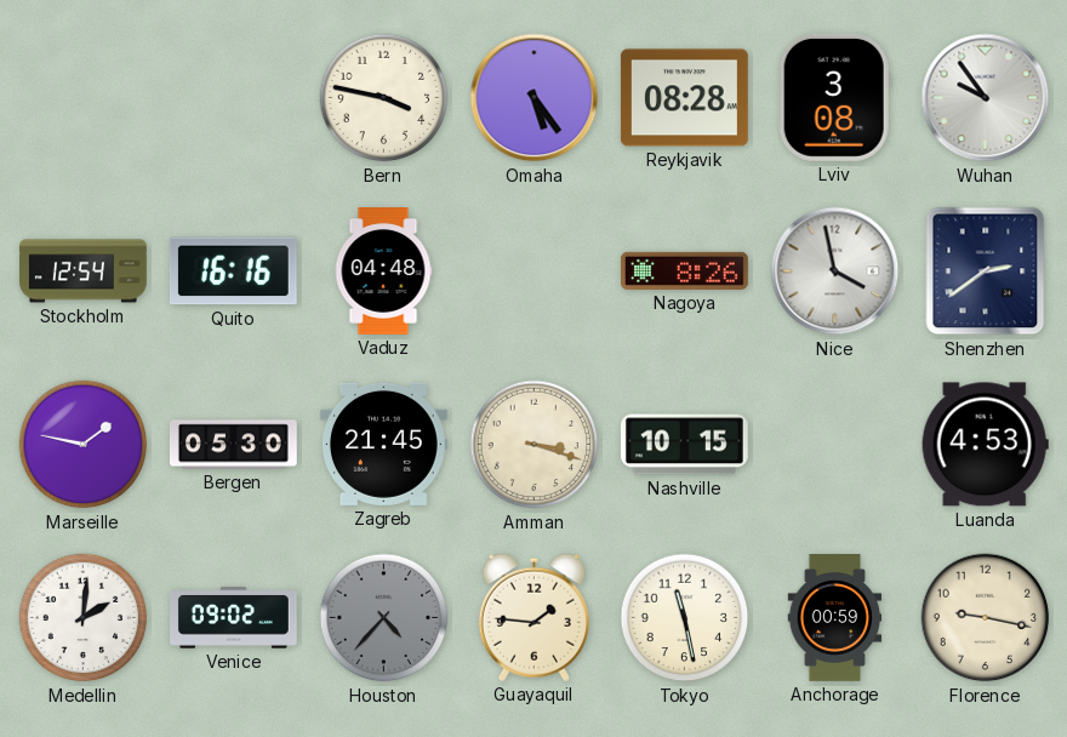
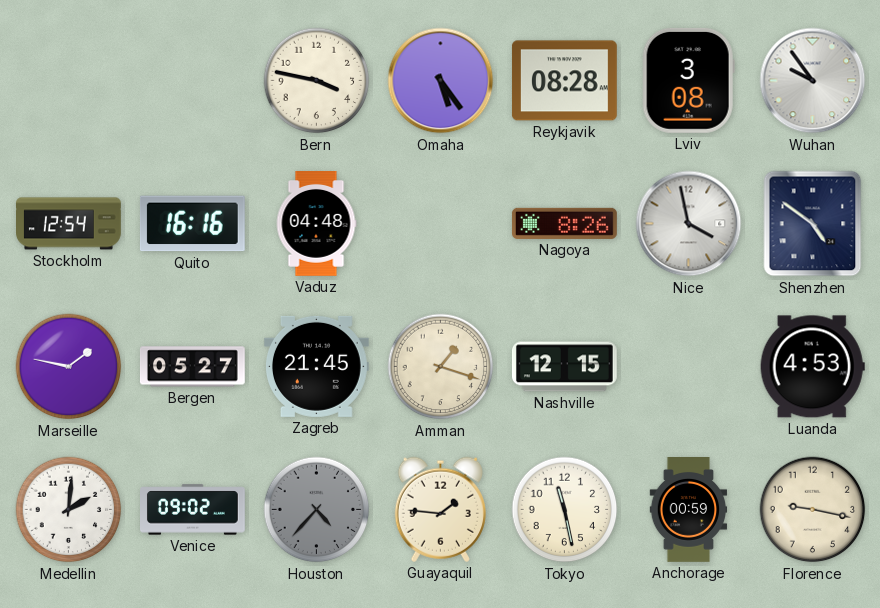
Shenzhen: 2:39 -> 4:51 (813, 224)
Bergen: 05:30 -> 05:27 (192, 367)
Amman: 3:18 -> 1:18 (441, 367)
Nashville: 10:15 -> 12:15 (564, 367)
